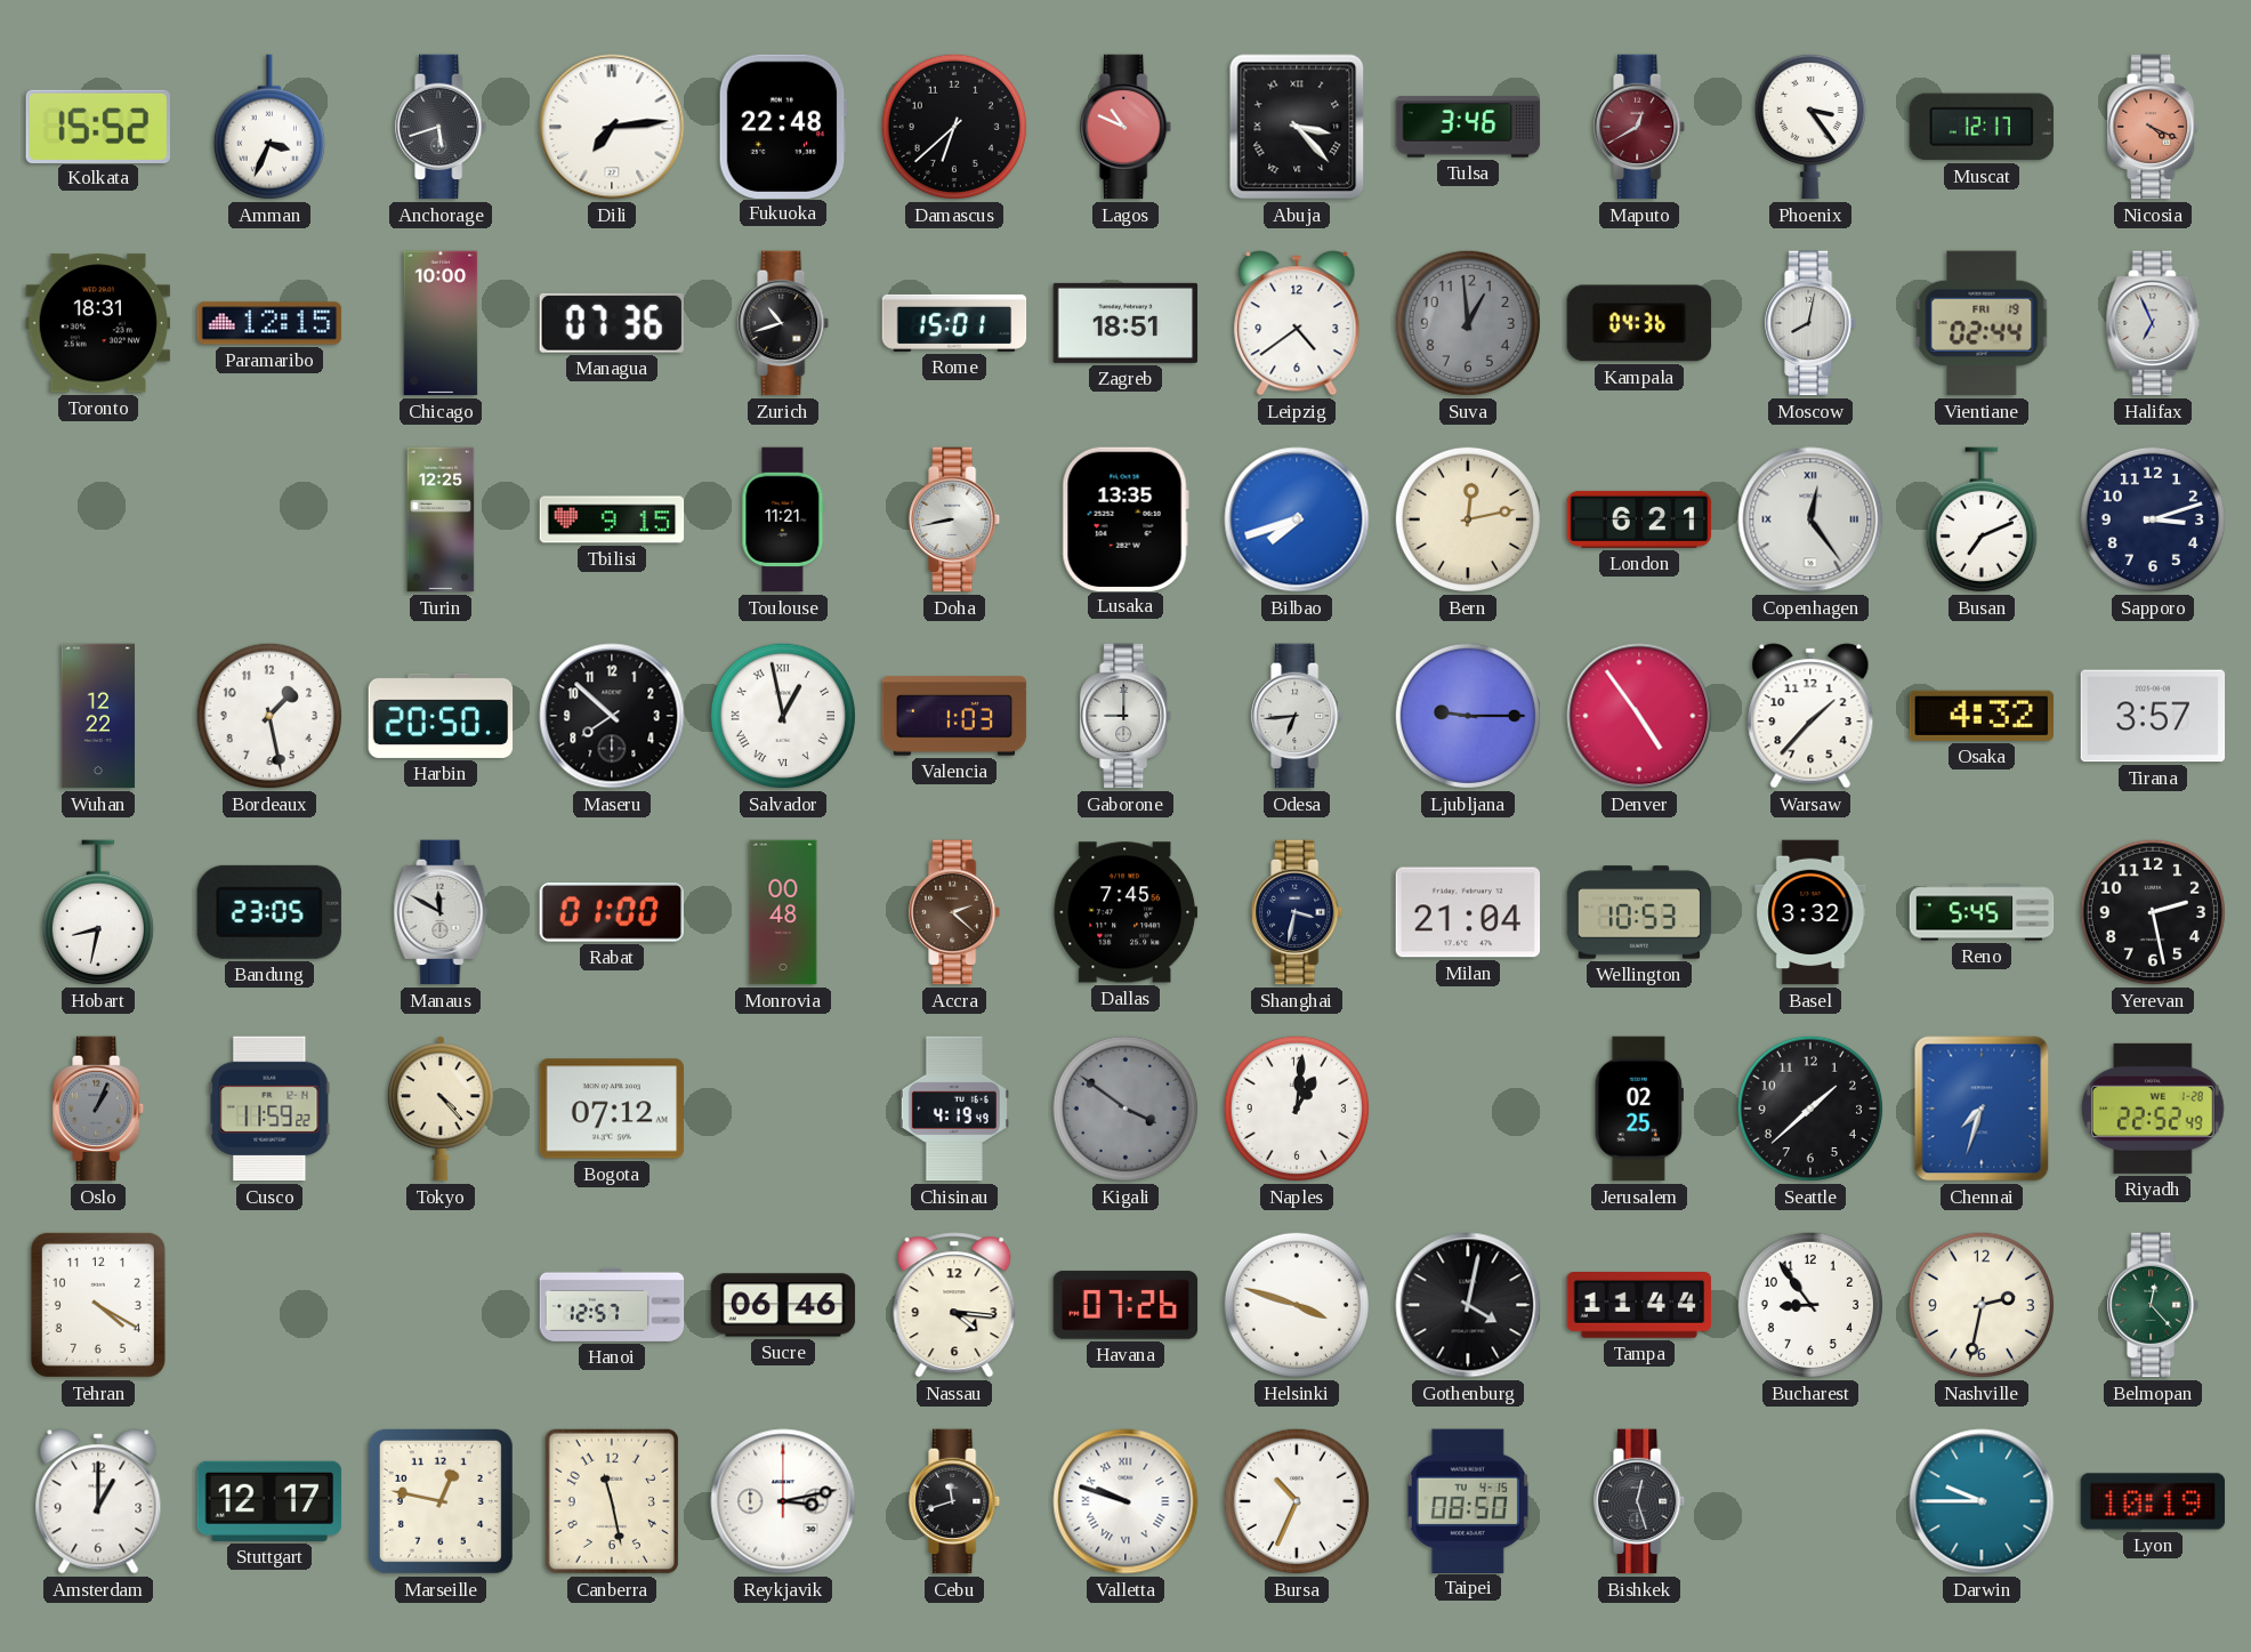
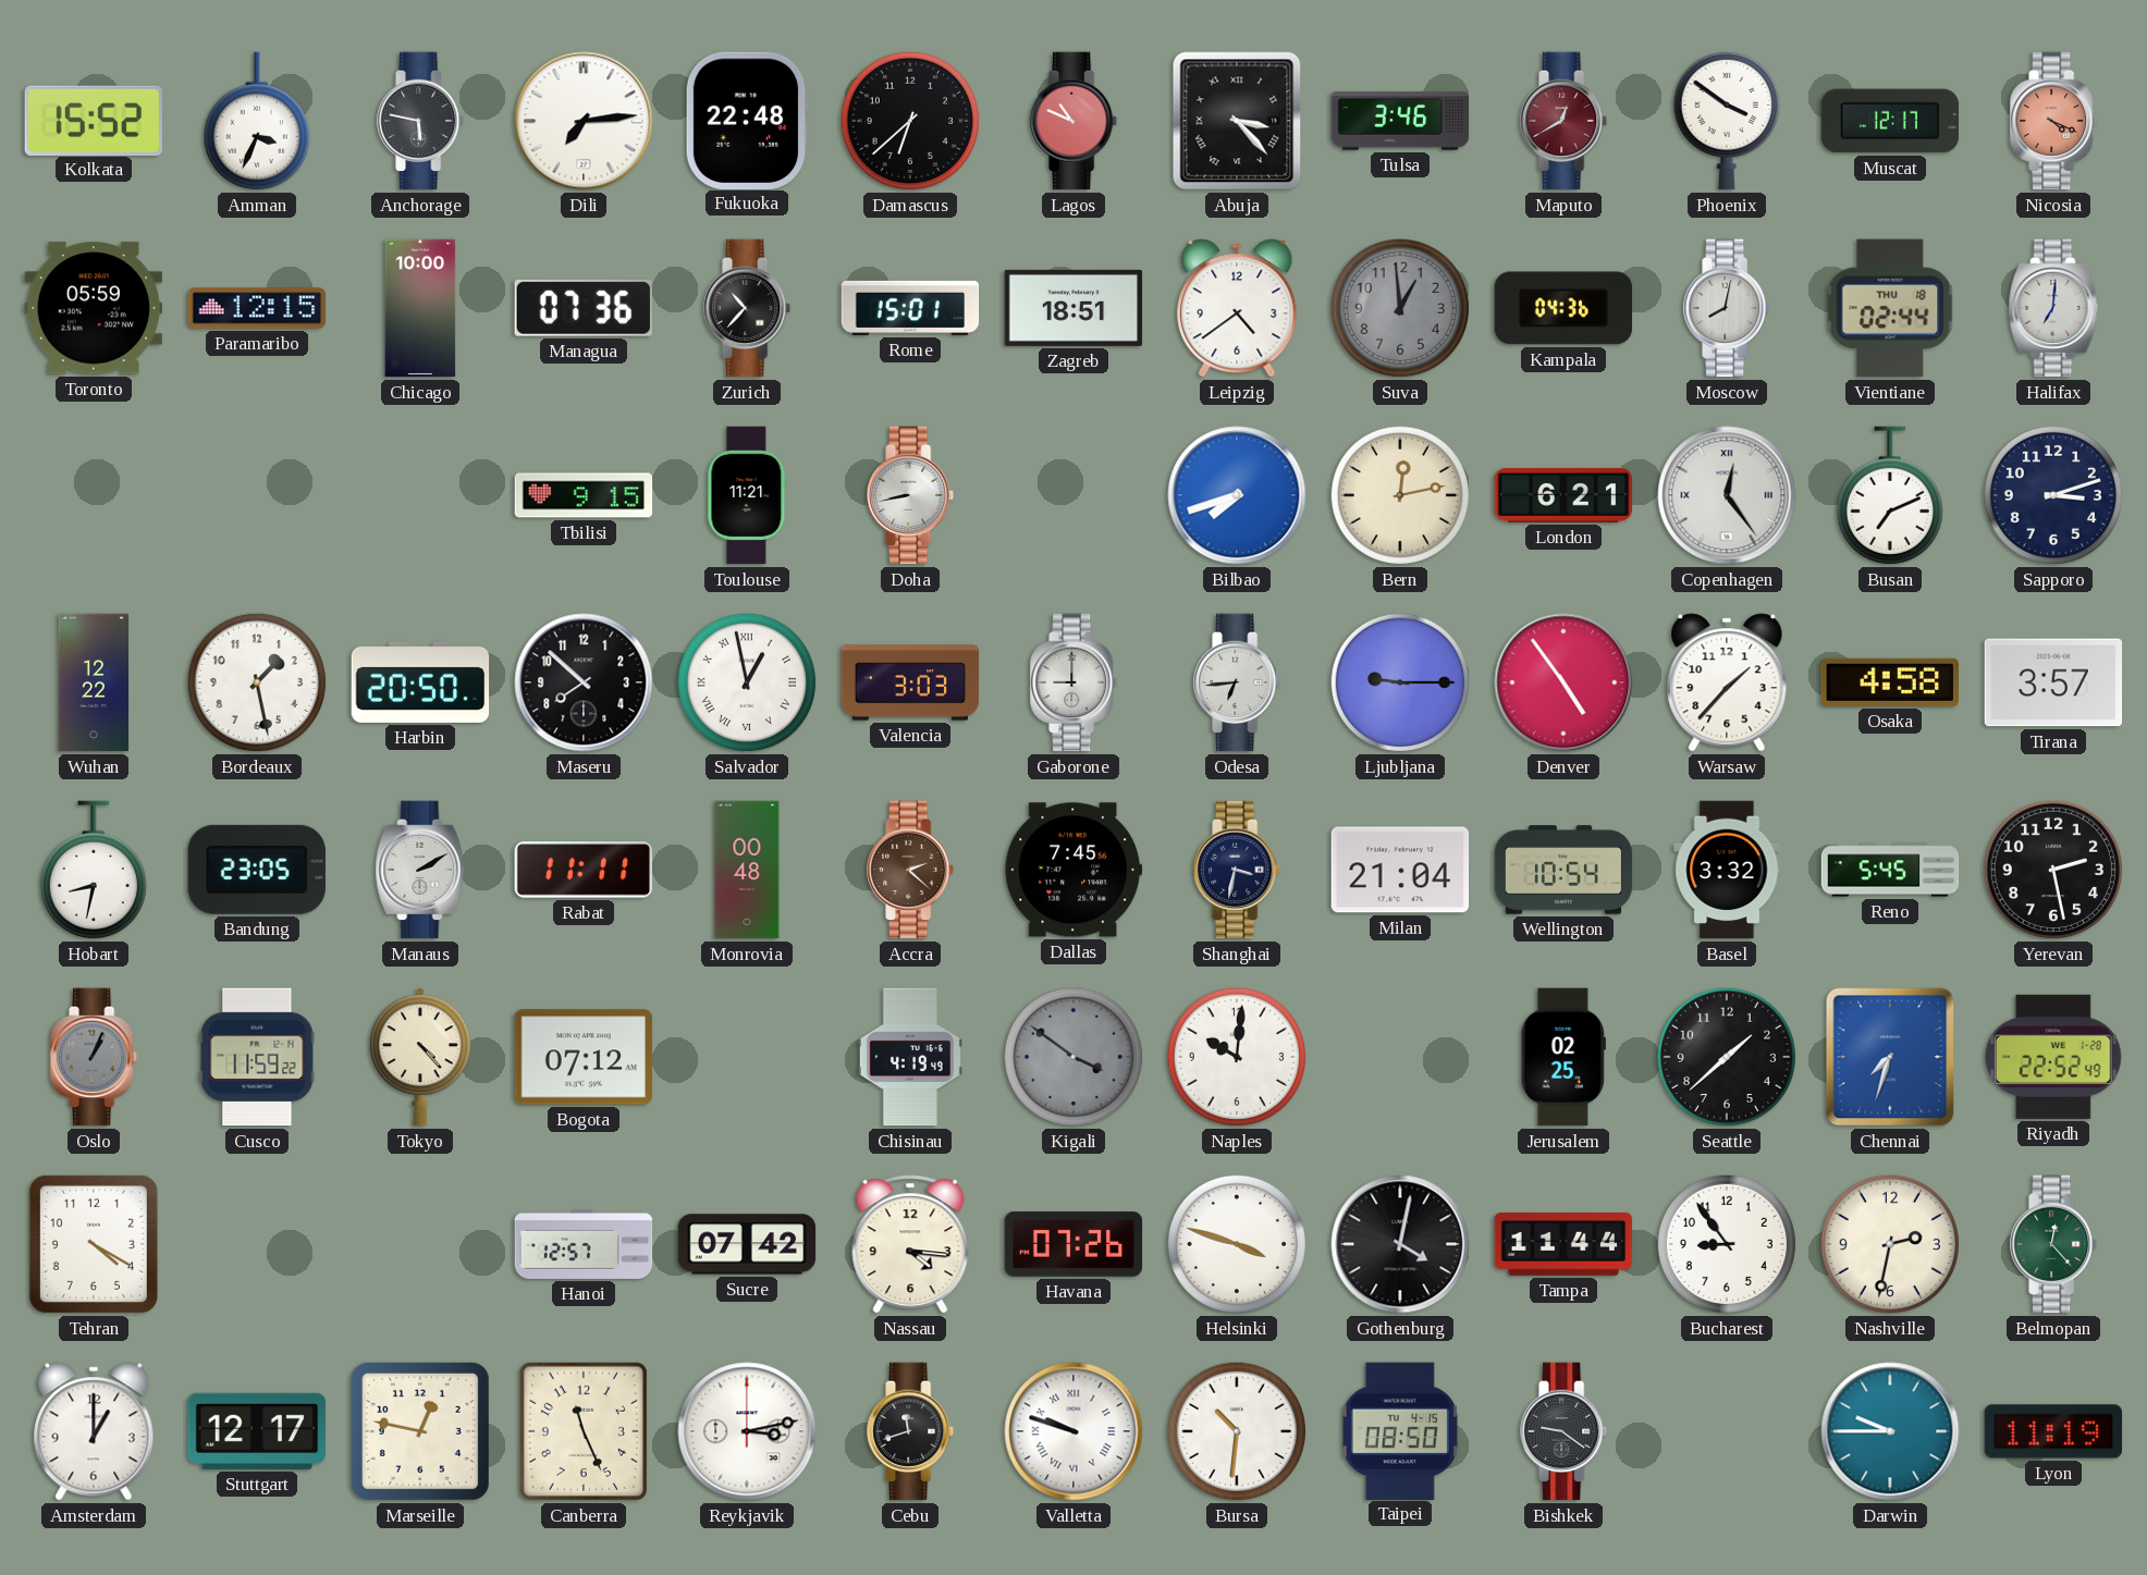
Anchorage: 5:42 -> 5:47 (421, 121)
Phoenix: 3:24 -> 3:51 (1727, 121)
Toronto: 18:31 -> 05:59 (94, 308)
Zurich: 10:42 -> 10:37 (748, 308)
Vientiane date: FRI 19 -> THU 18 (1890, 308)
Halifax: 6:56 -> 7:01 (2053, 308)
Turin: 12:25 -> none (441, 519)
Lusaka: 13:35 -> none (1125, 518)
Valencia: 1:03 -> 3:03 (910, 682)
Osaka: 4:32 -> 4:58 (1889, 682)
Manaus: 11:50 -> 2:10 (420, 870)
Rabat: 01:00 -> 11:11 (582, 870)
Wellington: 10:53 -> 10:54 (1563, 870)
Naples: 1:01 -> 10:01 (1237, 1057)
Sucre: 06:46 -> 07:42 (747, 1244)
Canberra: 11:28 -> 11:26 (584, 1431)
Bursa: 10:34 -> 10:31 (1237, 1431)
Bishkek: 12:27 -> 9:21 (1565, 1431)
Lyon: 10:19 -> 11:19 (2053, 1431)
